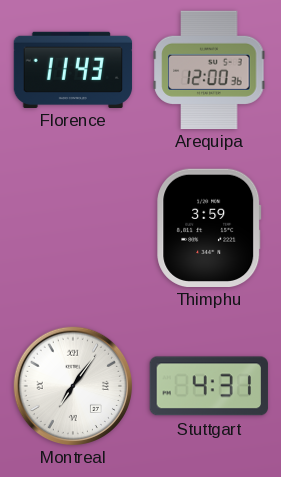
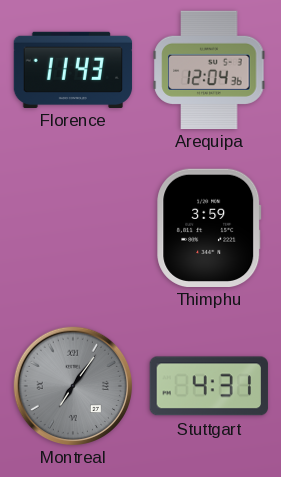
Arequipa: 12:00 -> 12:04 (209, 69)
Montreal dial: white -> grey (72, 385)
